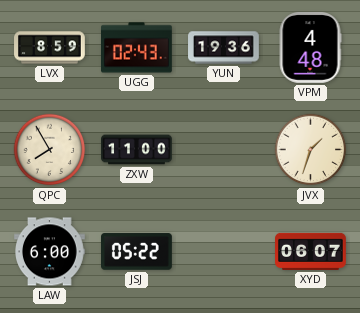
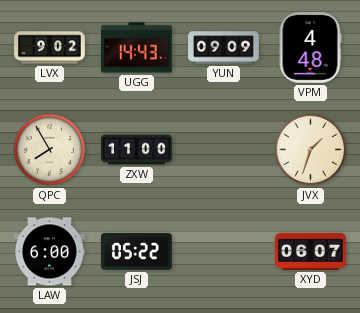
LVX: 8:59 -> 9:02 (50, 48)
UGG: 02:43 -> 14:43 (137, 48)
YUN: 19:36 -> 09:09 (224, 48)
